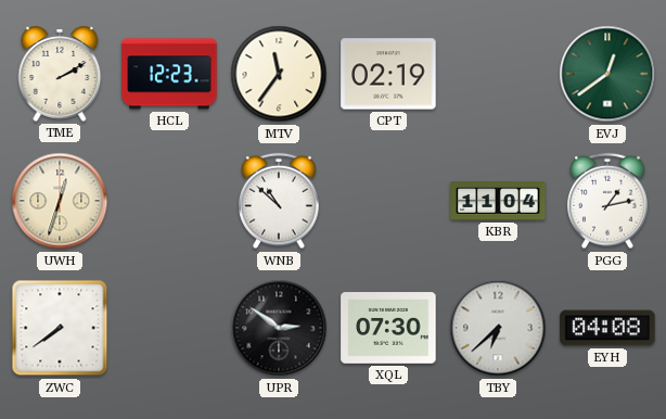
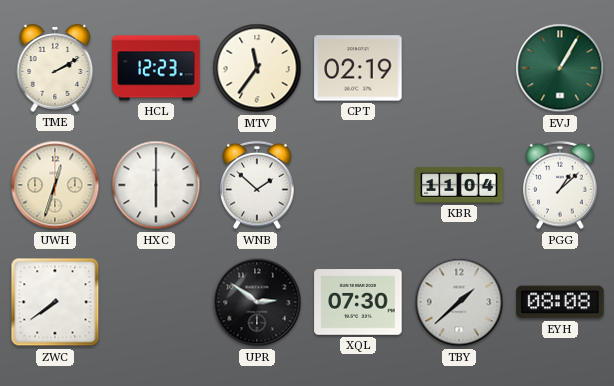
EVJ: 12:39 -> 1:05 (560, 68)
HXC: none -> 6:00 (156, 185)
WNB: 10:52 -> 1:52 (257, 185)
PGG: 1:13 -> 1:08 (560, 185)
TBY: 6:38 -> 1:38 (459, 302)
EYH: 04:08 -> 08:08 (560, 302)
